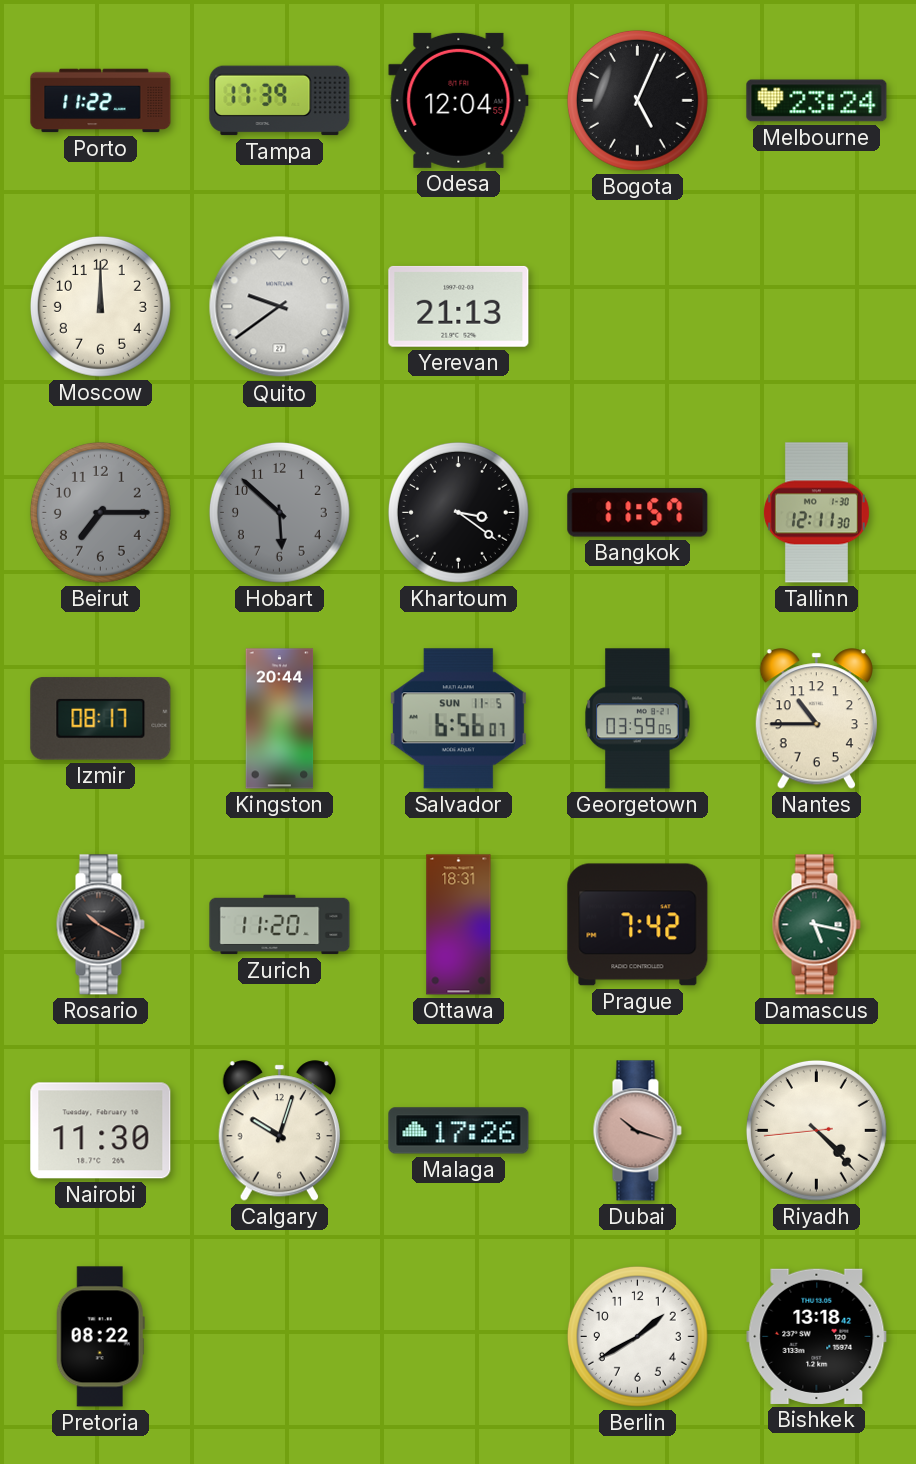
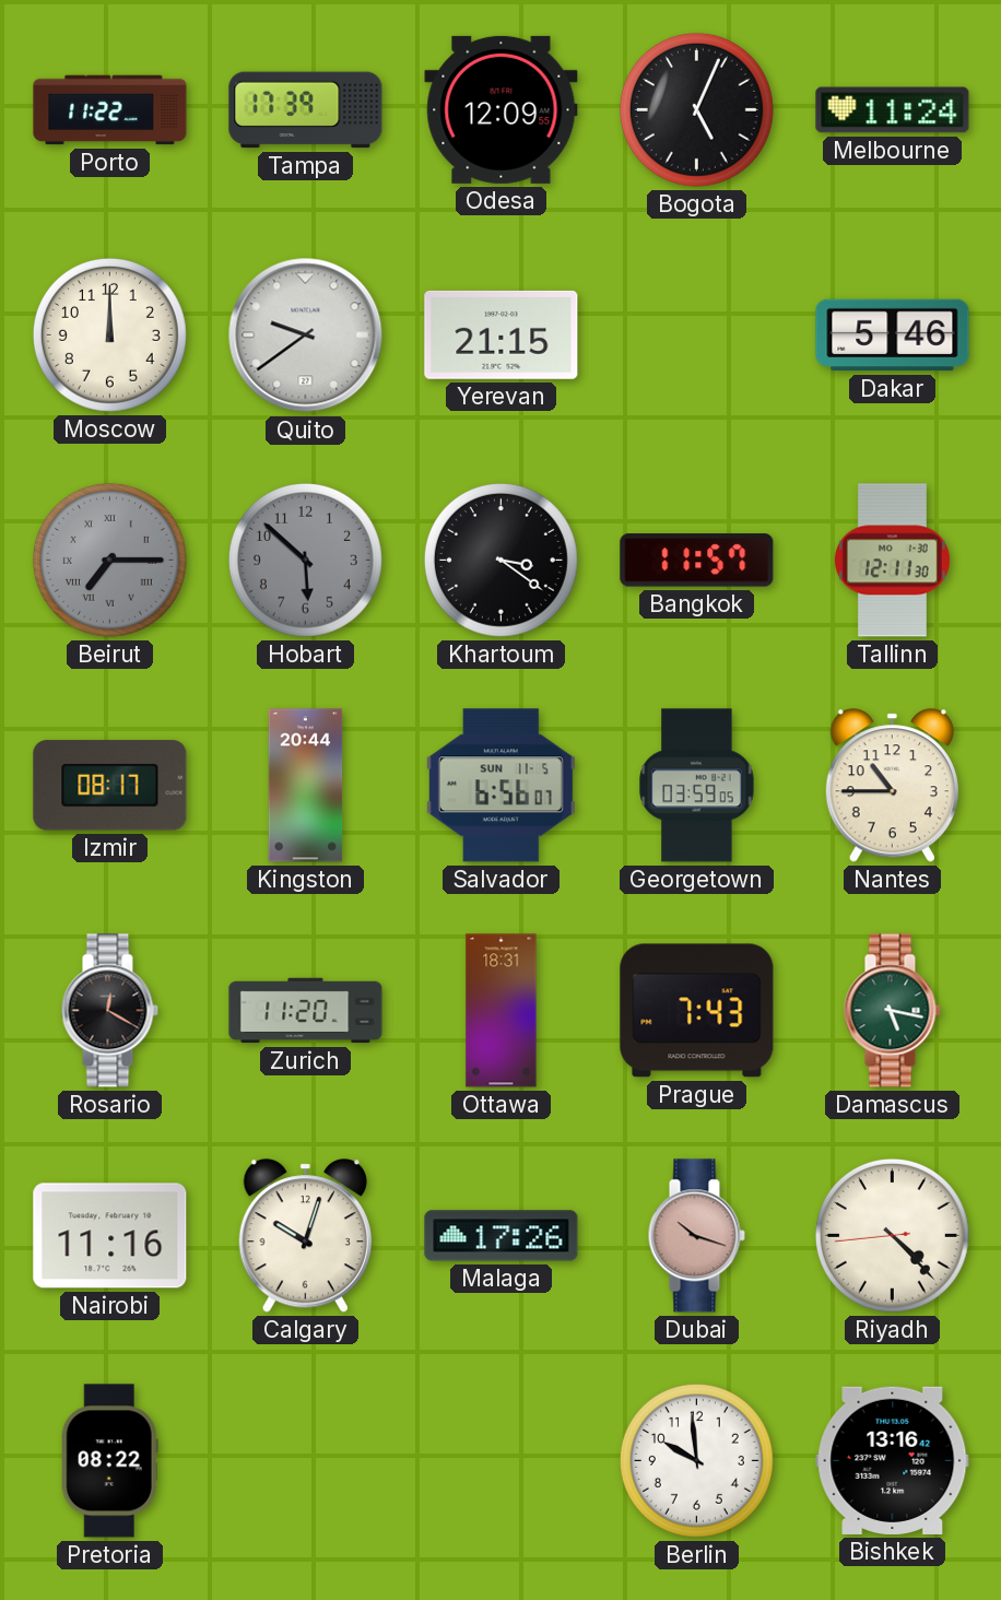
Odesa: 12:04 -> 12:09 (502, 109)
Melbourne: 23:24 -> 11:24 (893, 110)
Yerevan: 21:13 -> 21:15 (502, 334)
Dakar: none -> 5:46 (893, 336)
Beirut numerals: Arabic -> Roman (109, 560)
Rosario: 10:20 -> 12:20 (109, 1011)
Prague: 7:42 -> 7:43 (697, 1011)
Nairobi: 11:30 -> 11:16 (110, 1236)
Berlin: 1:40 -> 9:59 (696, 1460)
Bishkek: 13:18 -> 13:16 (893, 1460)
